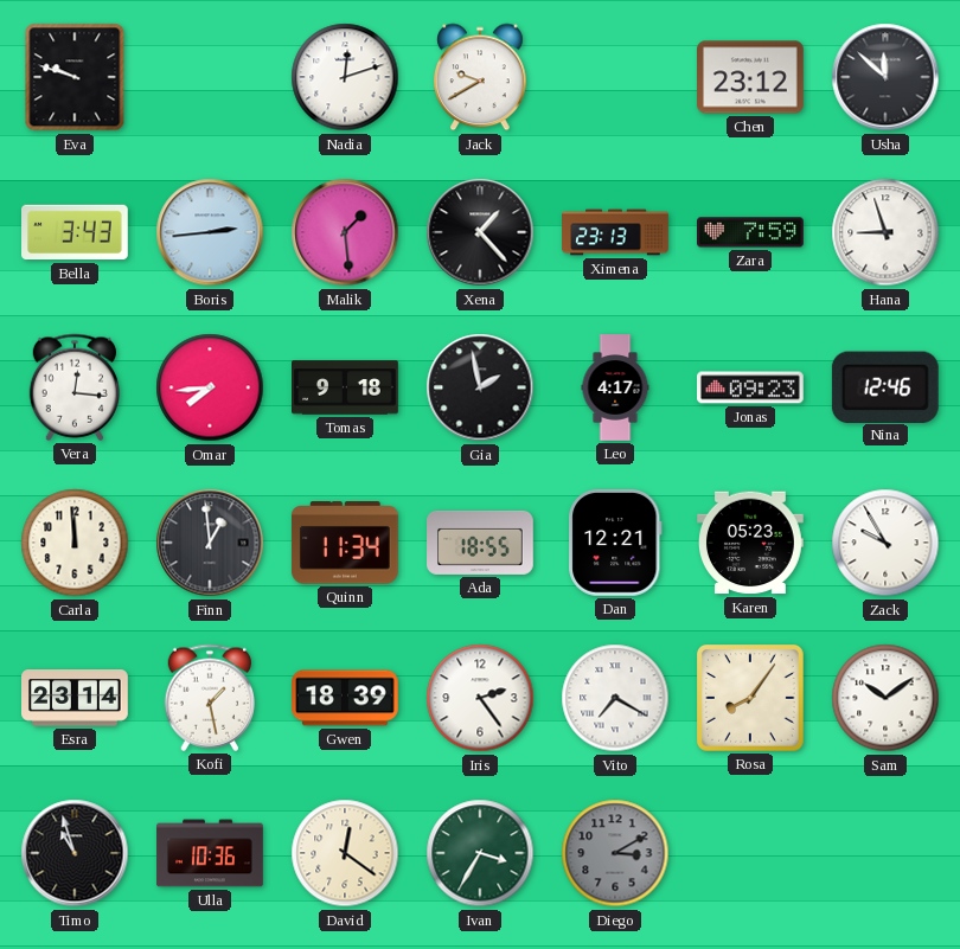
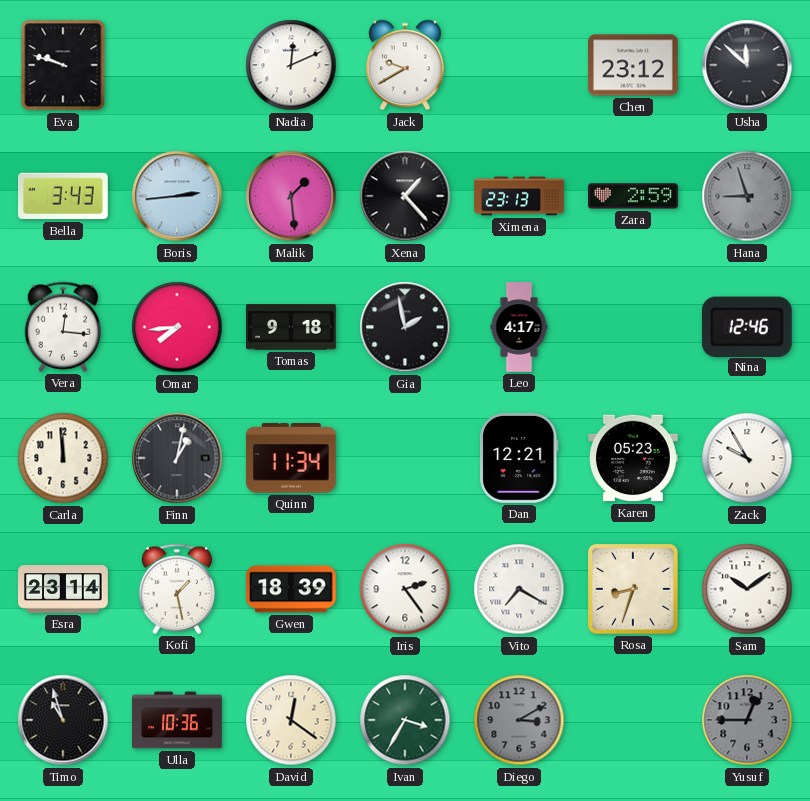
Nadia: 12:12 -> 12:11 (291, 65)
Zara: 7:59 -> 2:59 (634, 196)
Hana dial: white -> grey (747, 196)
Jonas: 09:23 -> none (751, 387)
Finn: 12:59 -> 1:02 (177, 458)
Ada: 18:55 -> none (481, 543)
Rosa: 8:06 -> 8:33 (634, 590)
Yusuf: none -> 12:45 (747, 720)
